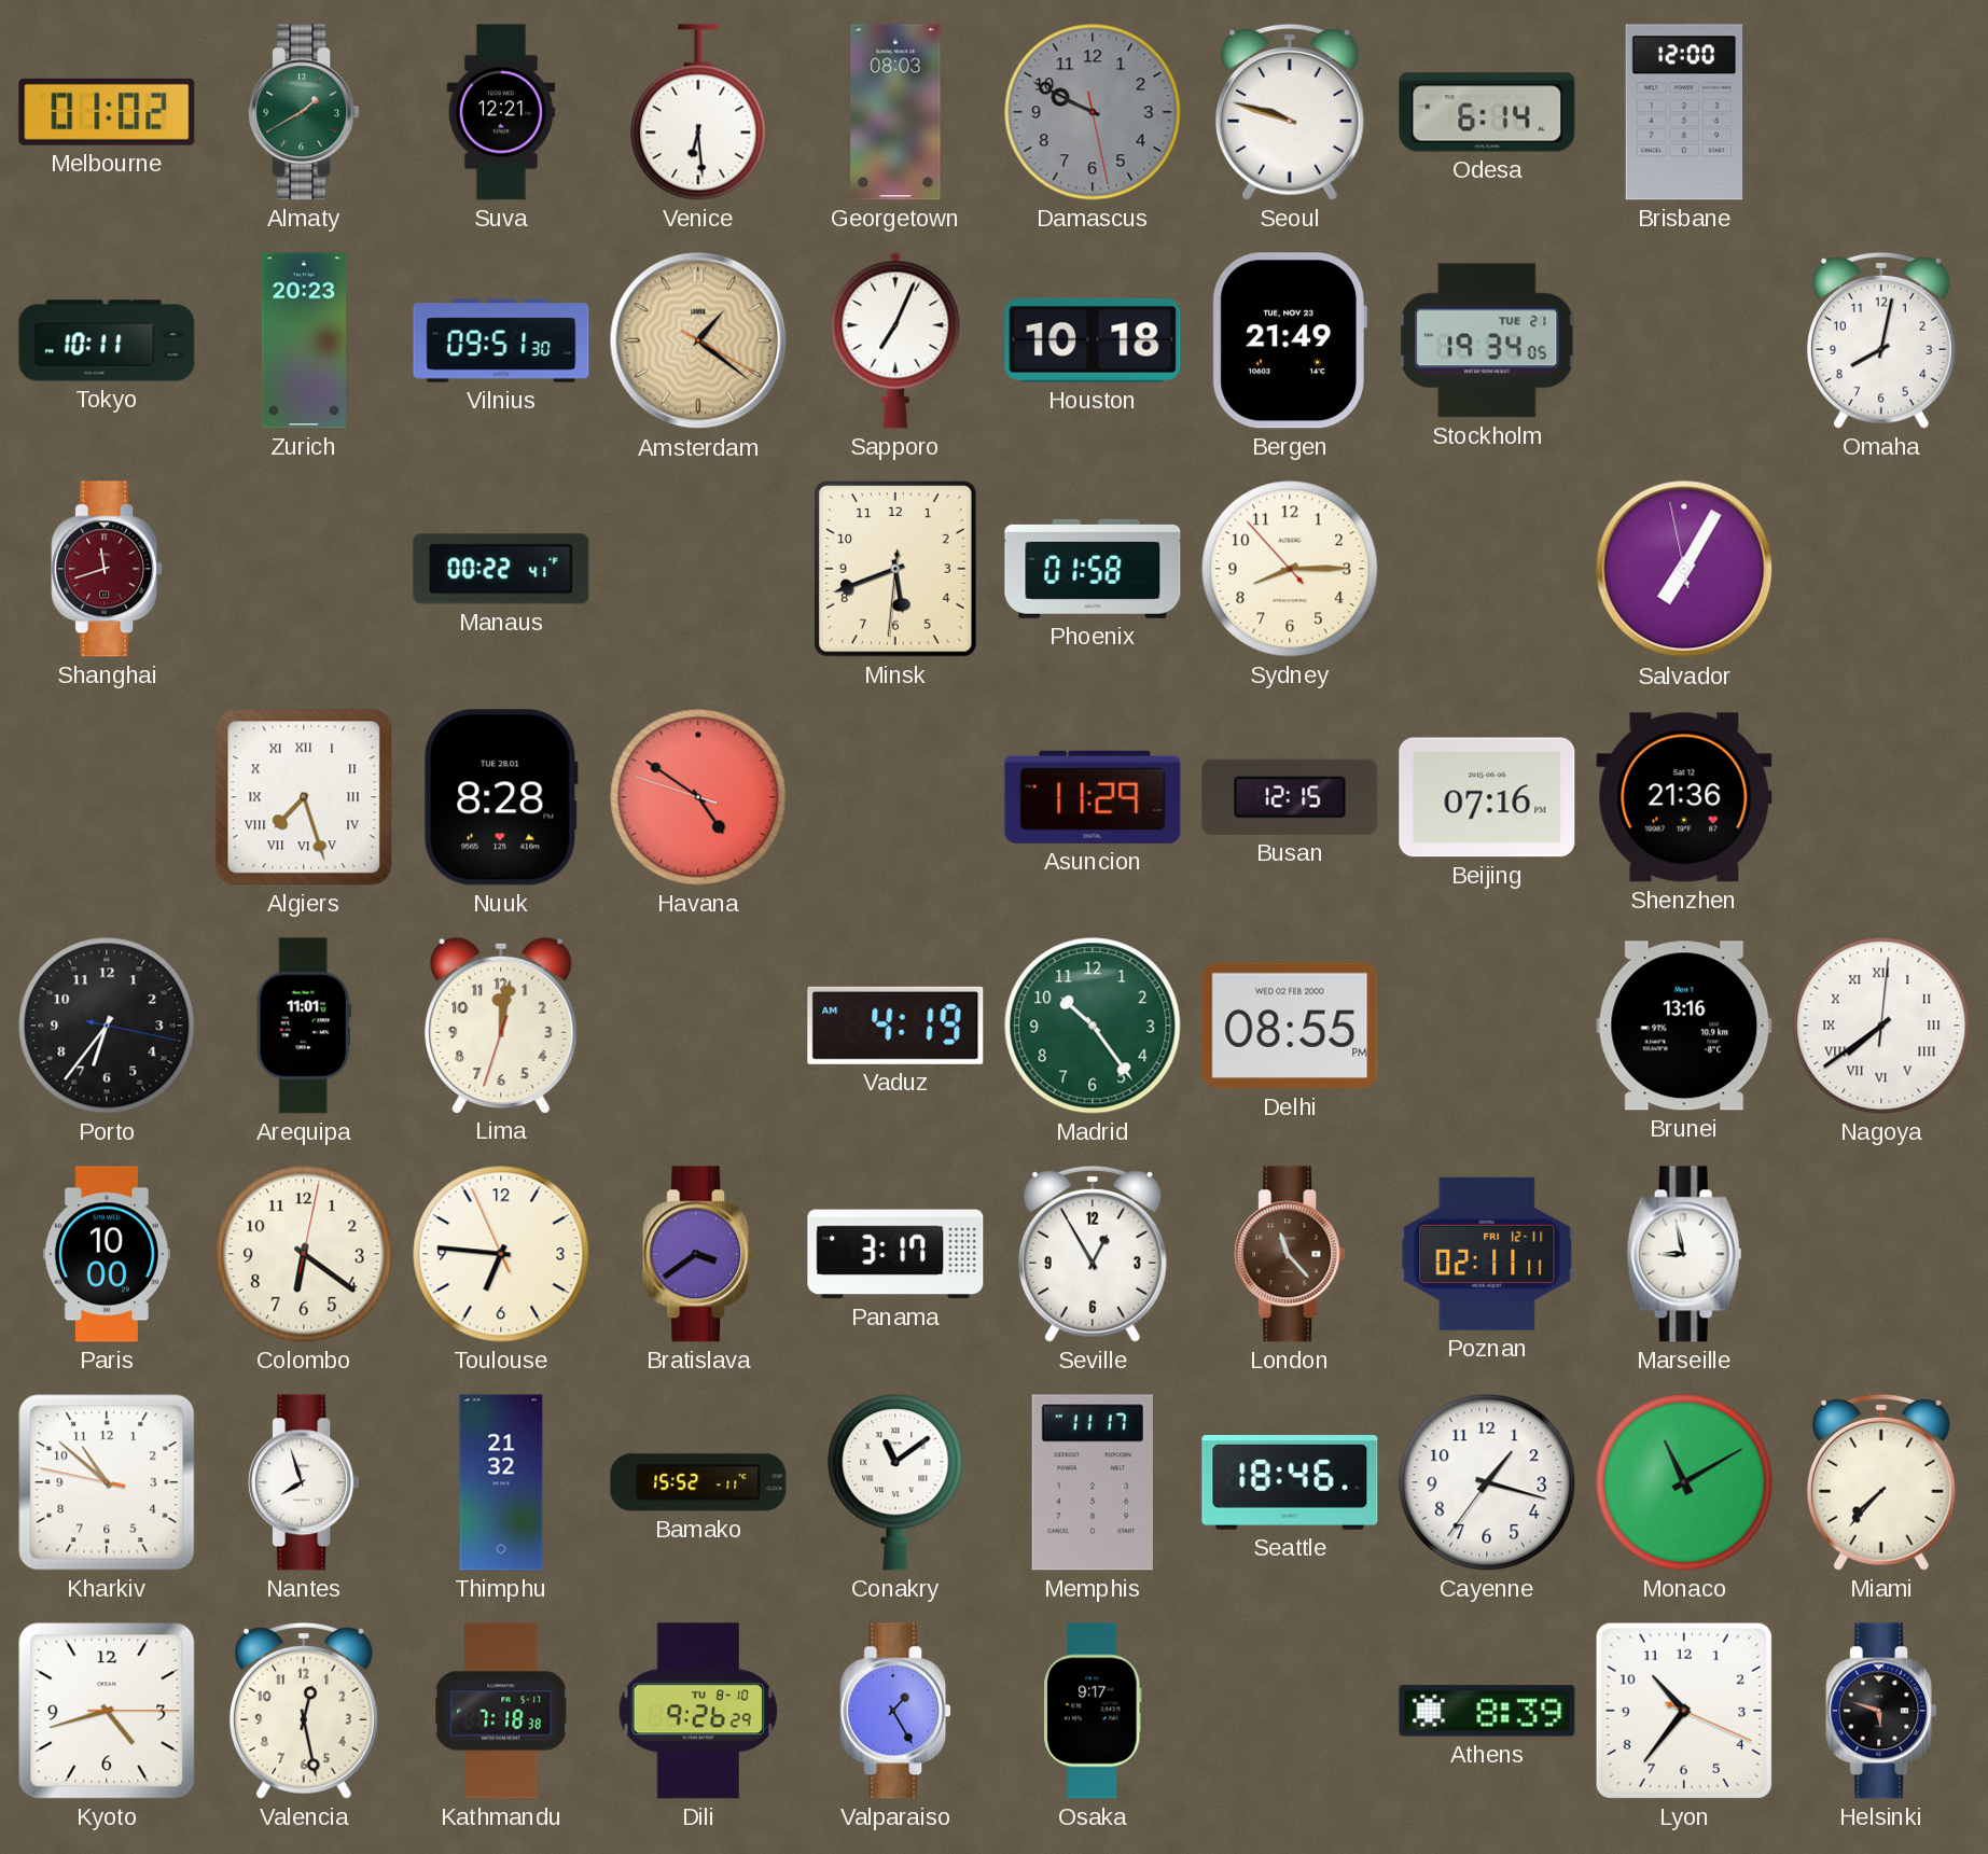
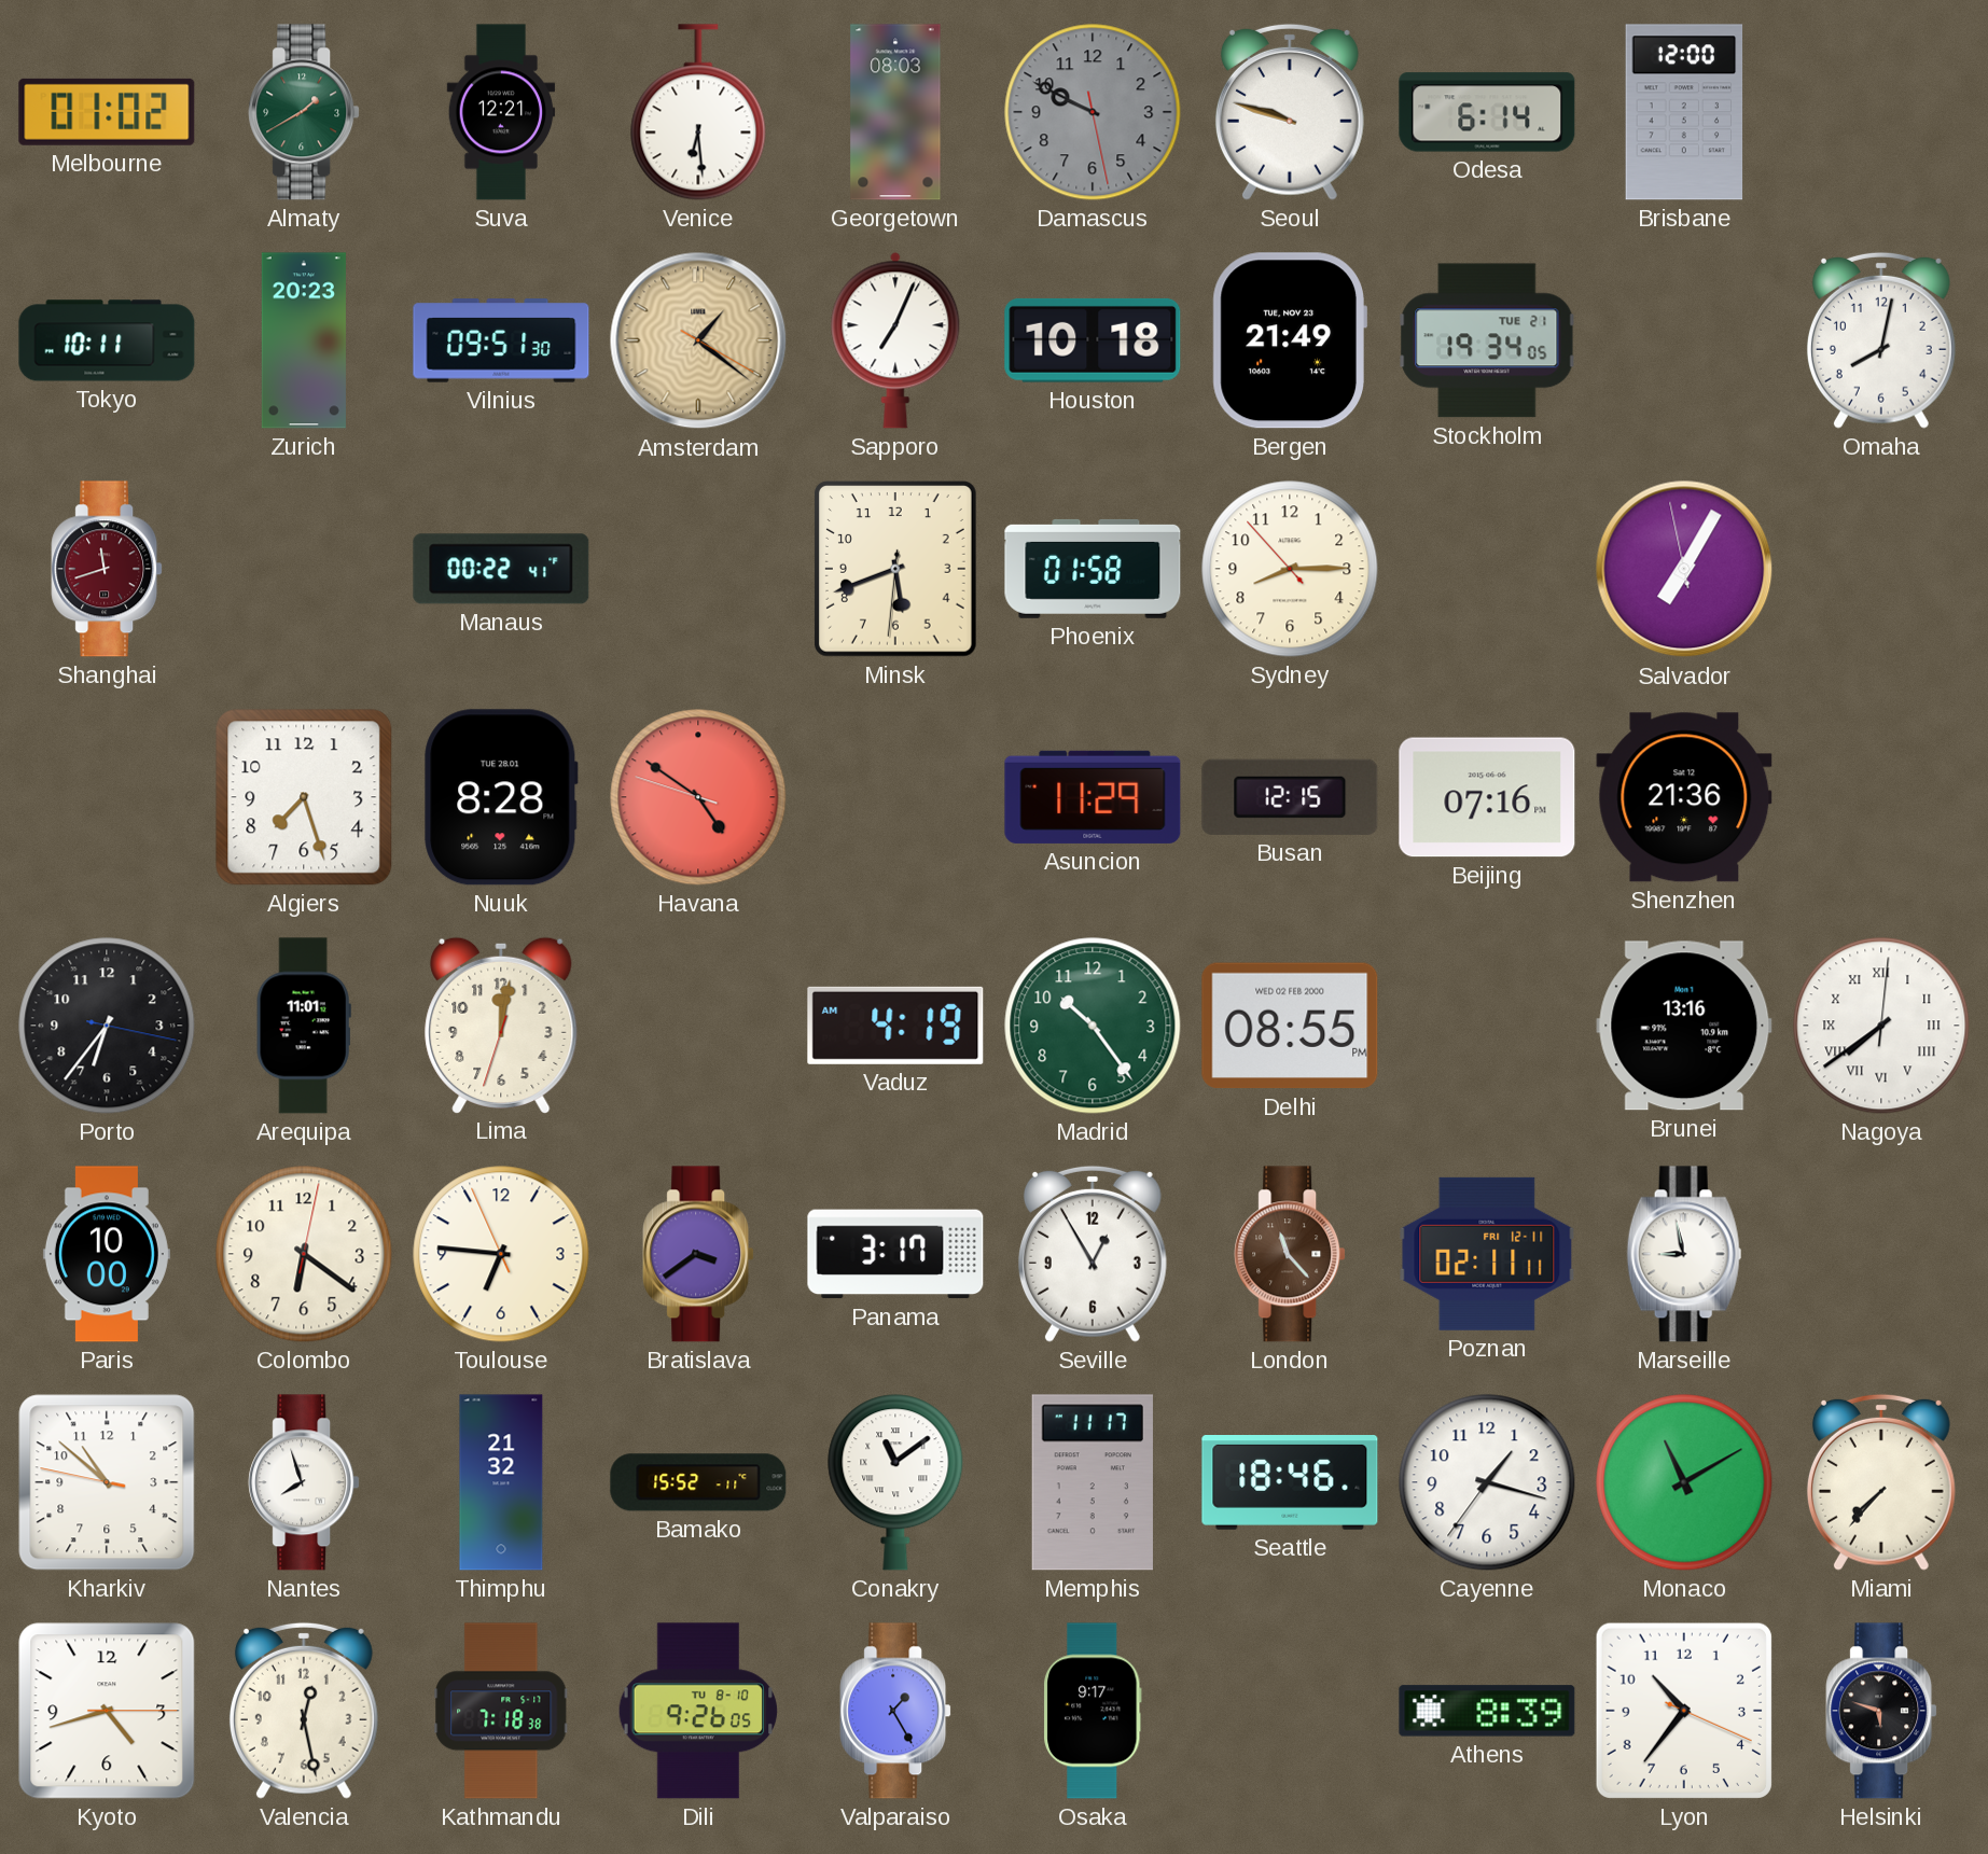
Algiers numerals: Roman -> Arabic (304, 797)
Dili: 9:26:29 -> 9:26:05 (698, 1711)
